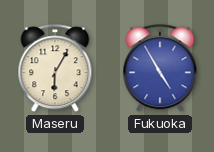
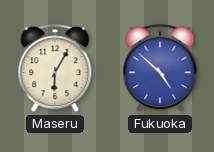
Fukuoka: 4:55 -> 4:52 (160, 69)
